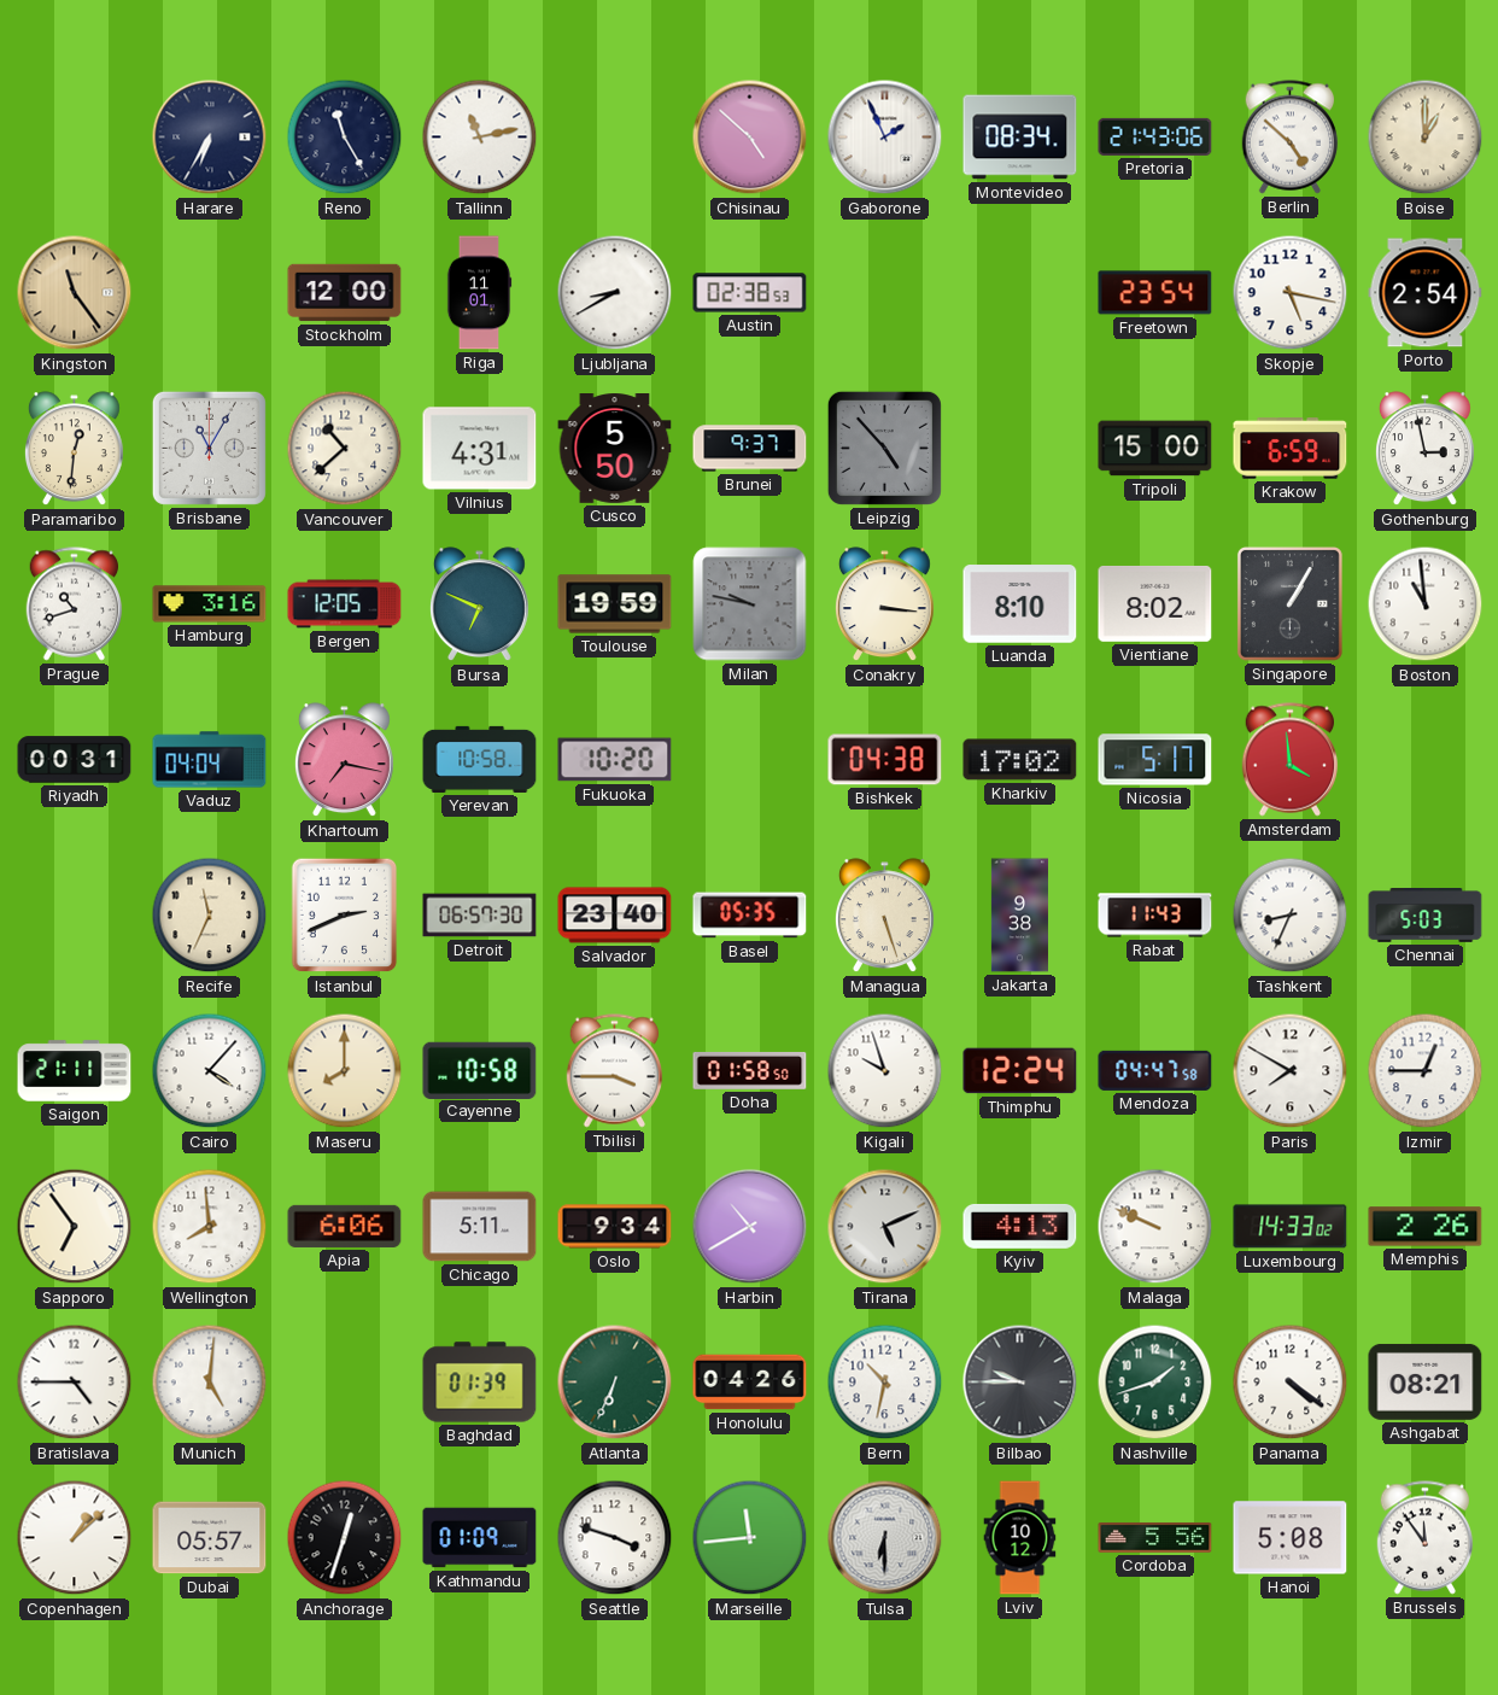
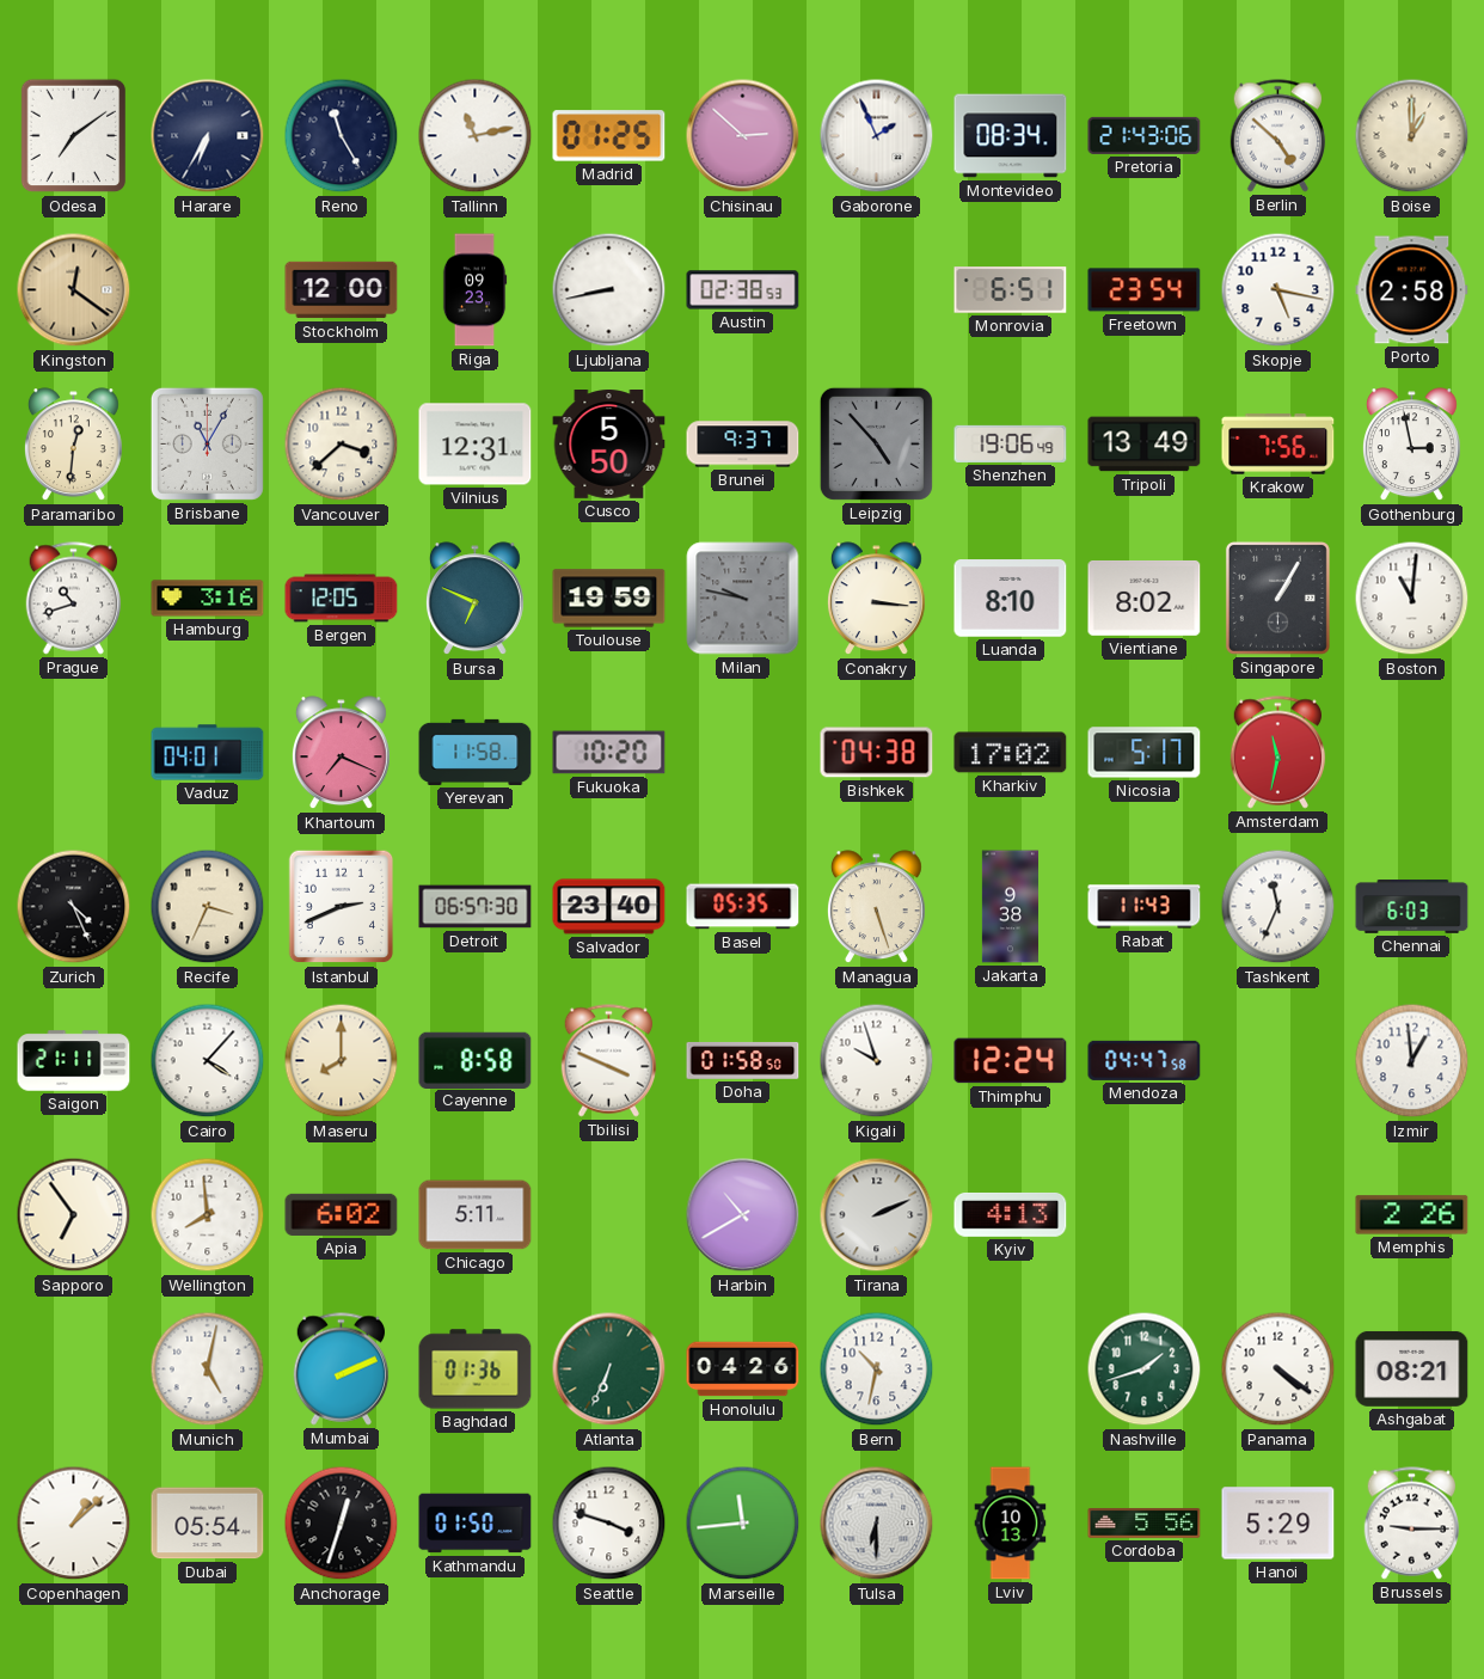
Odesa: none -> 7:09 (74, 136)
Madrid: none -> 01:25 (609, 136)
Chisinau: 4:52 -> 2:52 (743, 136)
Kingston: 11:24 -> 12:21 (74, 290)
Riga: 11:01 -> 09:23 (474, 290)
Ljubljana: 8:40 -> 8:43 (609, 290)
Monrovia: none -> 6:51 (1011, 290)
Porto: 2:54 -> 2:58 (1412, 290)
Vancouver: 10:38 -> 3:38 (342, 445)
Vilnius: 4:31 -> 12:31 (476, 445)
Shenzhen: none -> 19:06 (1011, 443)
Tripoli: 15:00 -> 13:49 (1145, 445)
Krakow: 6:59 -> 7:56 (1278, 445)
Boston: 10:59 -> 11:01 (1412, 599)
Riyadh: 00:31 -> none (75, 760)
Vaduz: 04:04 -> 04:01 (208, 753)
Khartoum: 7:17 -> 7:19 (341, 753)
Yerevan: 10:58 -> 11:58 (476, 752)
Amsterdam: 3:59 -> 11:32 (1278, 753)
Zurich: none -> 4:26 (74, 907)
Recife: 11:34 -> 3:34 (208, 907)
Tashkent: 8:34 -> 11:34 (1278, 907)
Chennai: 5:03 -> 6:03 (1412, 907)
Cayenne: 10:58 -> 8:58 (476, 1060)
Tbilisi: 3:45 -> 3:49 (609, 1061)
Paris: 7:50 -> none (1291, 1071)
Izmir: 12:45 -> 12:59 (1412, 1061)
Apia: 6:06 -> 6:02 (342, 1214)
Oslo: 9:34 -> none (615, 1227)
Tirana: 5:11 -> 2:11 (877, 1215)
Malaga: 9:49 -> none (1155, 1227)
Luxembourg: 14:33 -> none (1291, 1227)
Bratislava: 4:45 -> none (75, 1383)
Munich: 5:01 -> 5:02 (208, 1369)
Mumbai: none -> 2:11 (342, 1369)
Baghdad: 01:39 -> 01:36 (476, 1369)
Bilbao: 9:45 -> none (1020, 1383)
Dubai: 05:57 -> 05:54 (208, 1524)
Kathmandu: 01:09 -> 01:50 (476, 1524)
Lviv: 10:12 -> 10:13 (1011, 1524)
Hanoi: 5:08 -> 5:29 (1278, 1524)
Brussels: 11:54 -> 9:15 (1412, 1524)
